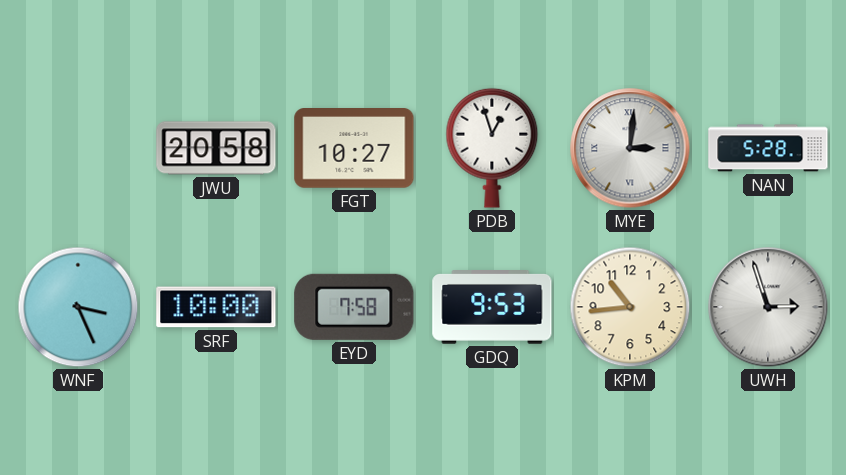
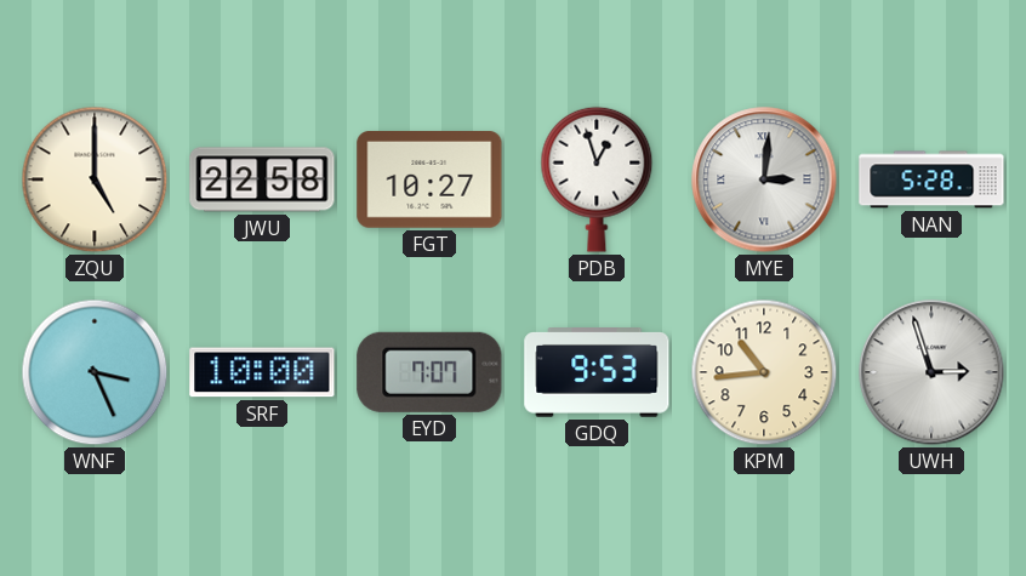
ZQU: none -> 5:00 (95, 179)
JWU: 20:58 -> 22:58 (262, 179)
EYD: 7:58 -> 7:07 (429, 372)
